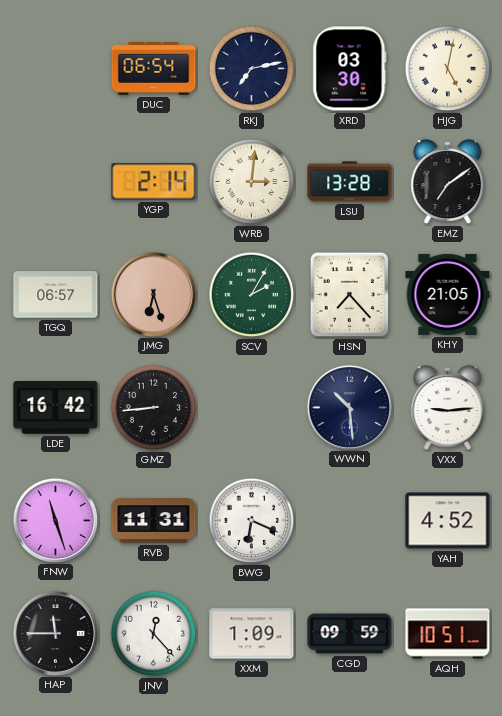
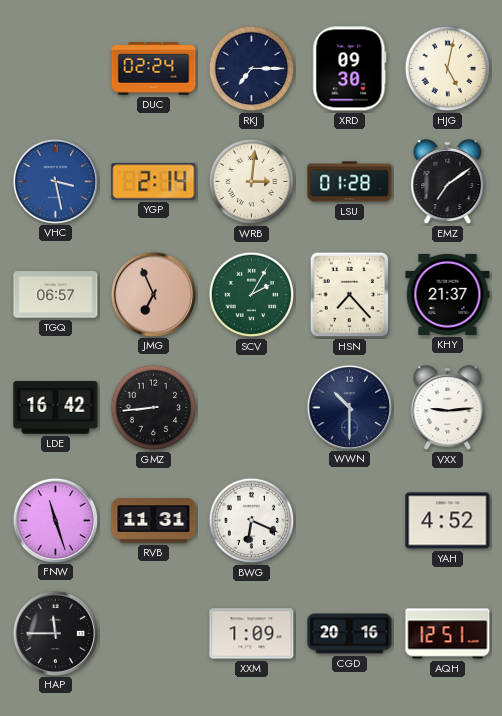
DUC: 06:54 -> 02:24 (154, 69)
RKJ: 7:13 -> 7:15 (252, 69)
XRD: 03:30 -> 09:30 (350, 69)
VHC: none -> 3:28 (55, 181)
LSU: 13:28 -> 01:28 (350, 182)
JMG: 6:27 -> 6:56 (153, 294)
KHY: 21:05 -> 21:37 (448, 294)
WWN: 10:29 -> 10:30 (349, 407)
JNV: 12:23 -> none (154, 634)
CGD: 09:59 -> 20:16 (350, 634)
AQH: 10:51 -> 12:51 (448, 634)
